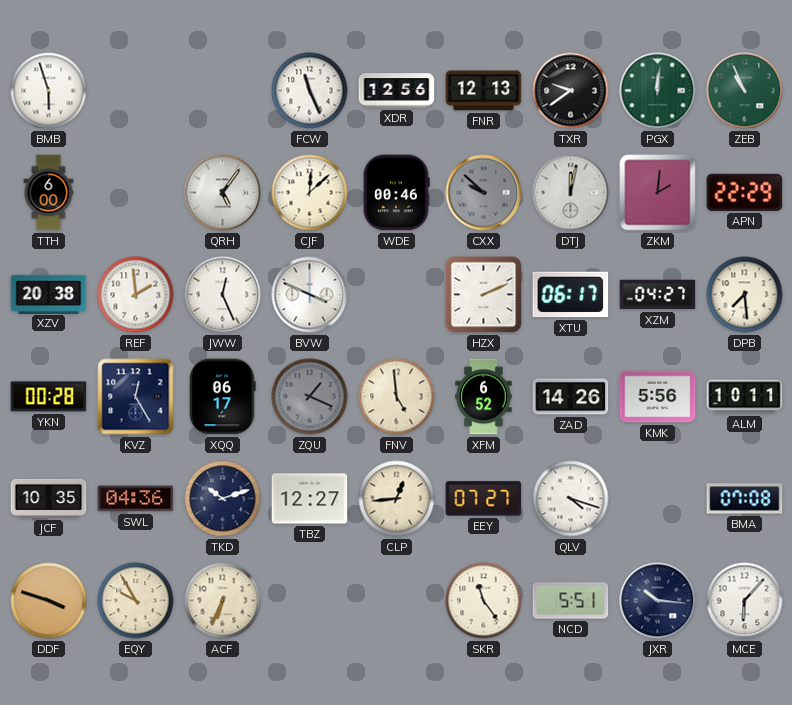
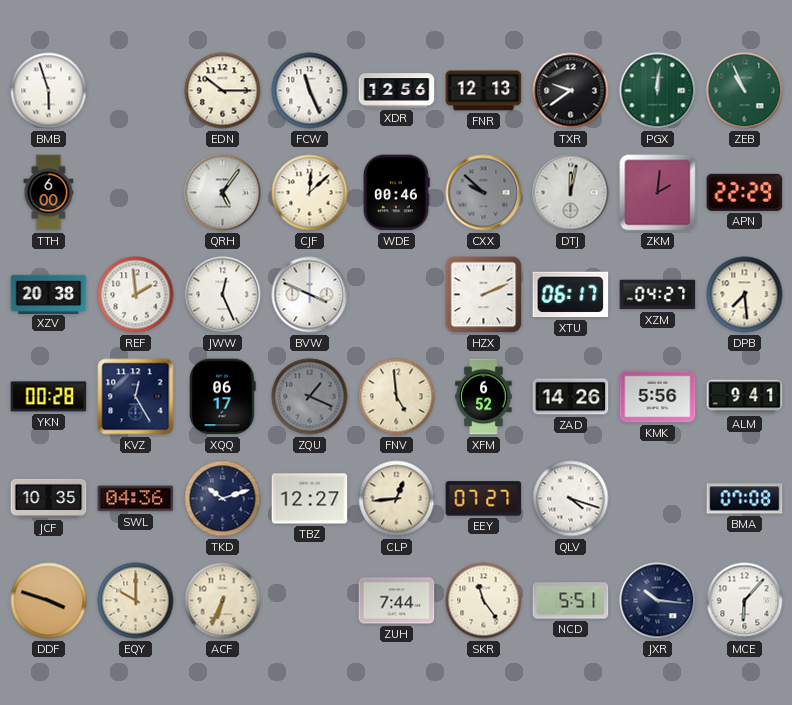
EDN: none -> 10:15 (223, 91)
ALM: 10:11 -> 9:41 (745, 397)
EQY: 9:55 -> 10:00 (136, 601)
ZUH: none -> 7:44 (397, 601)
